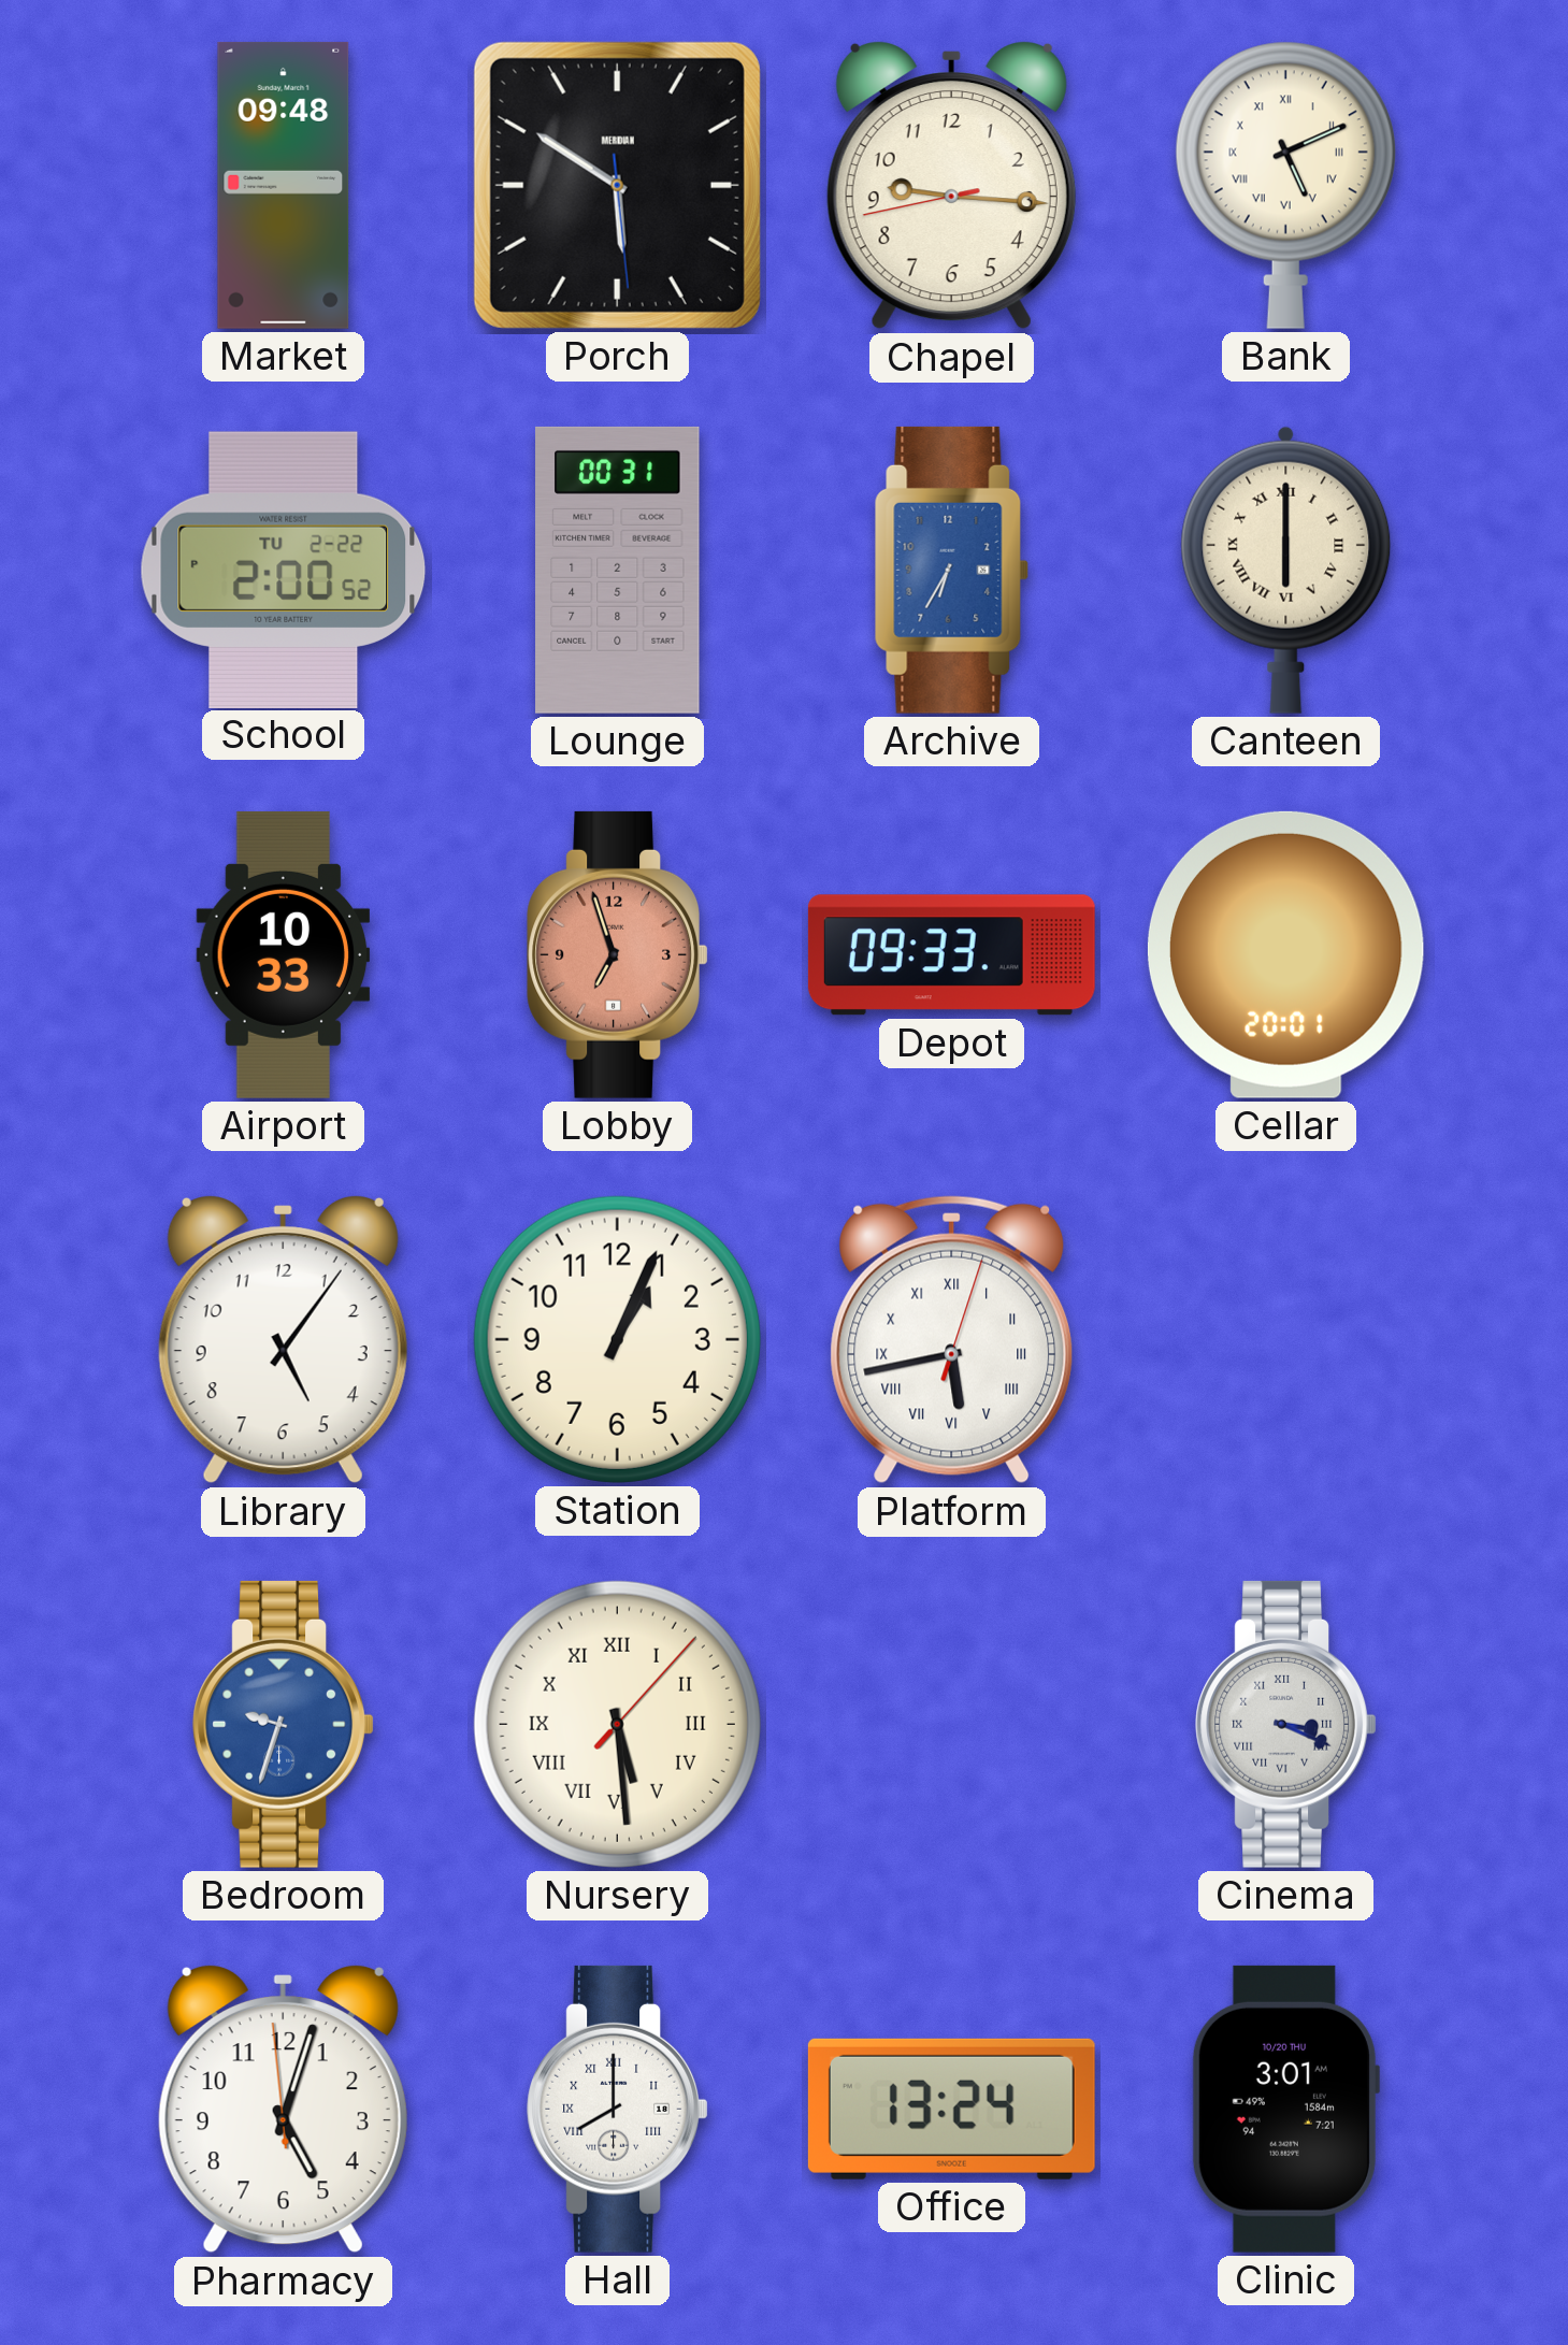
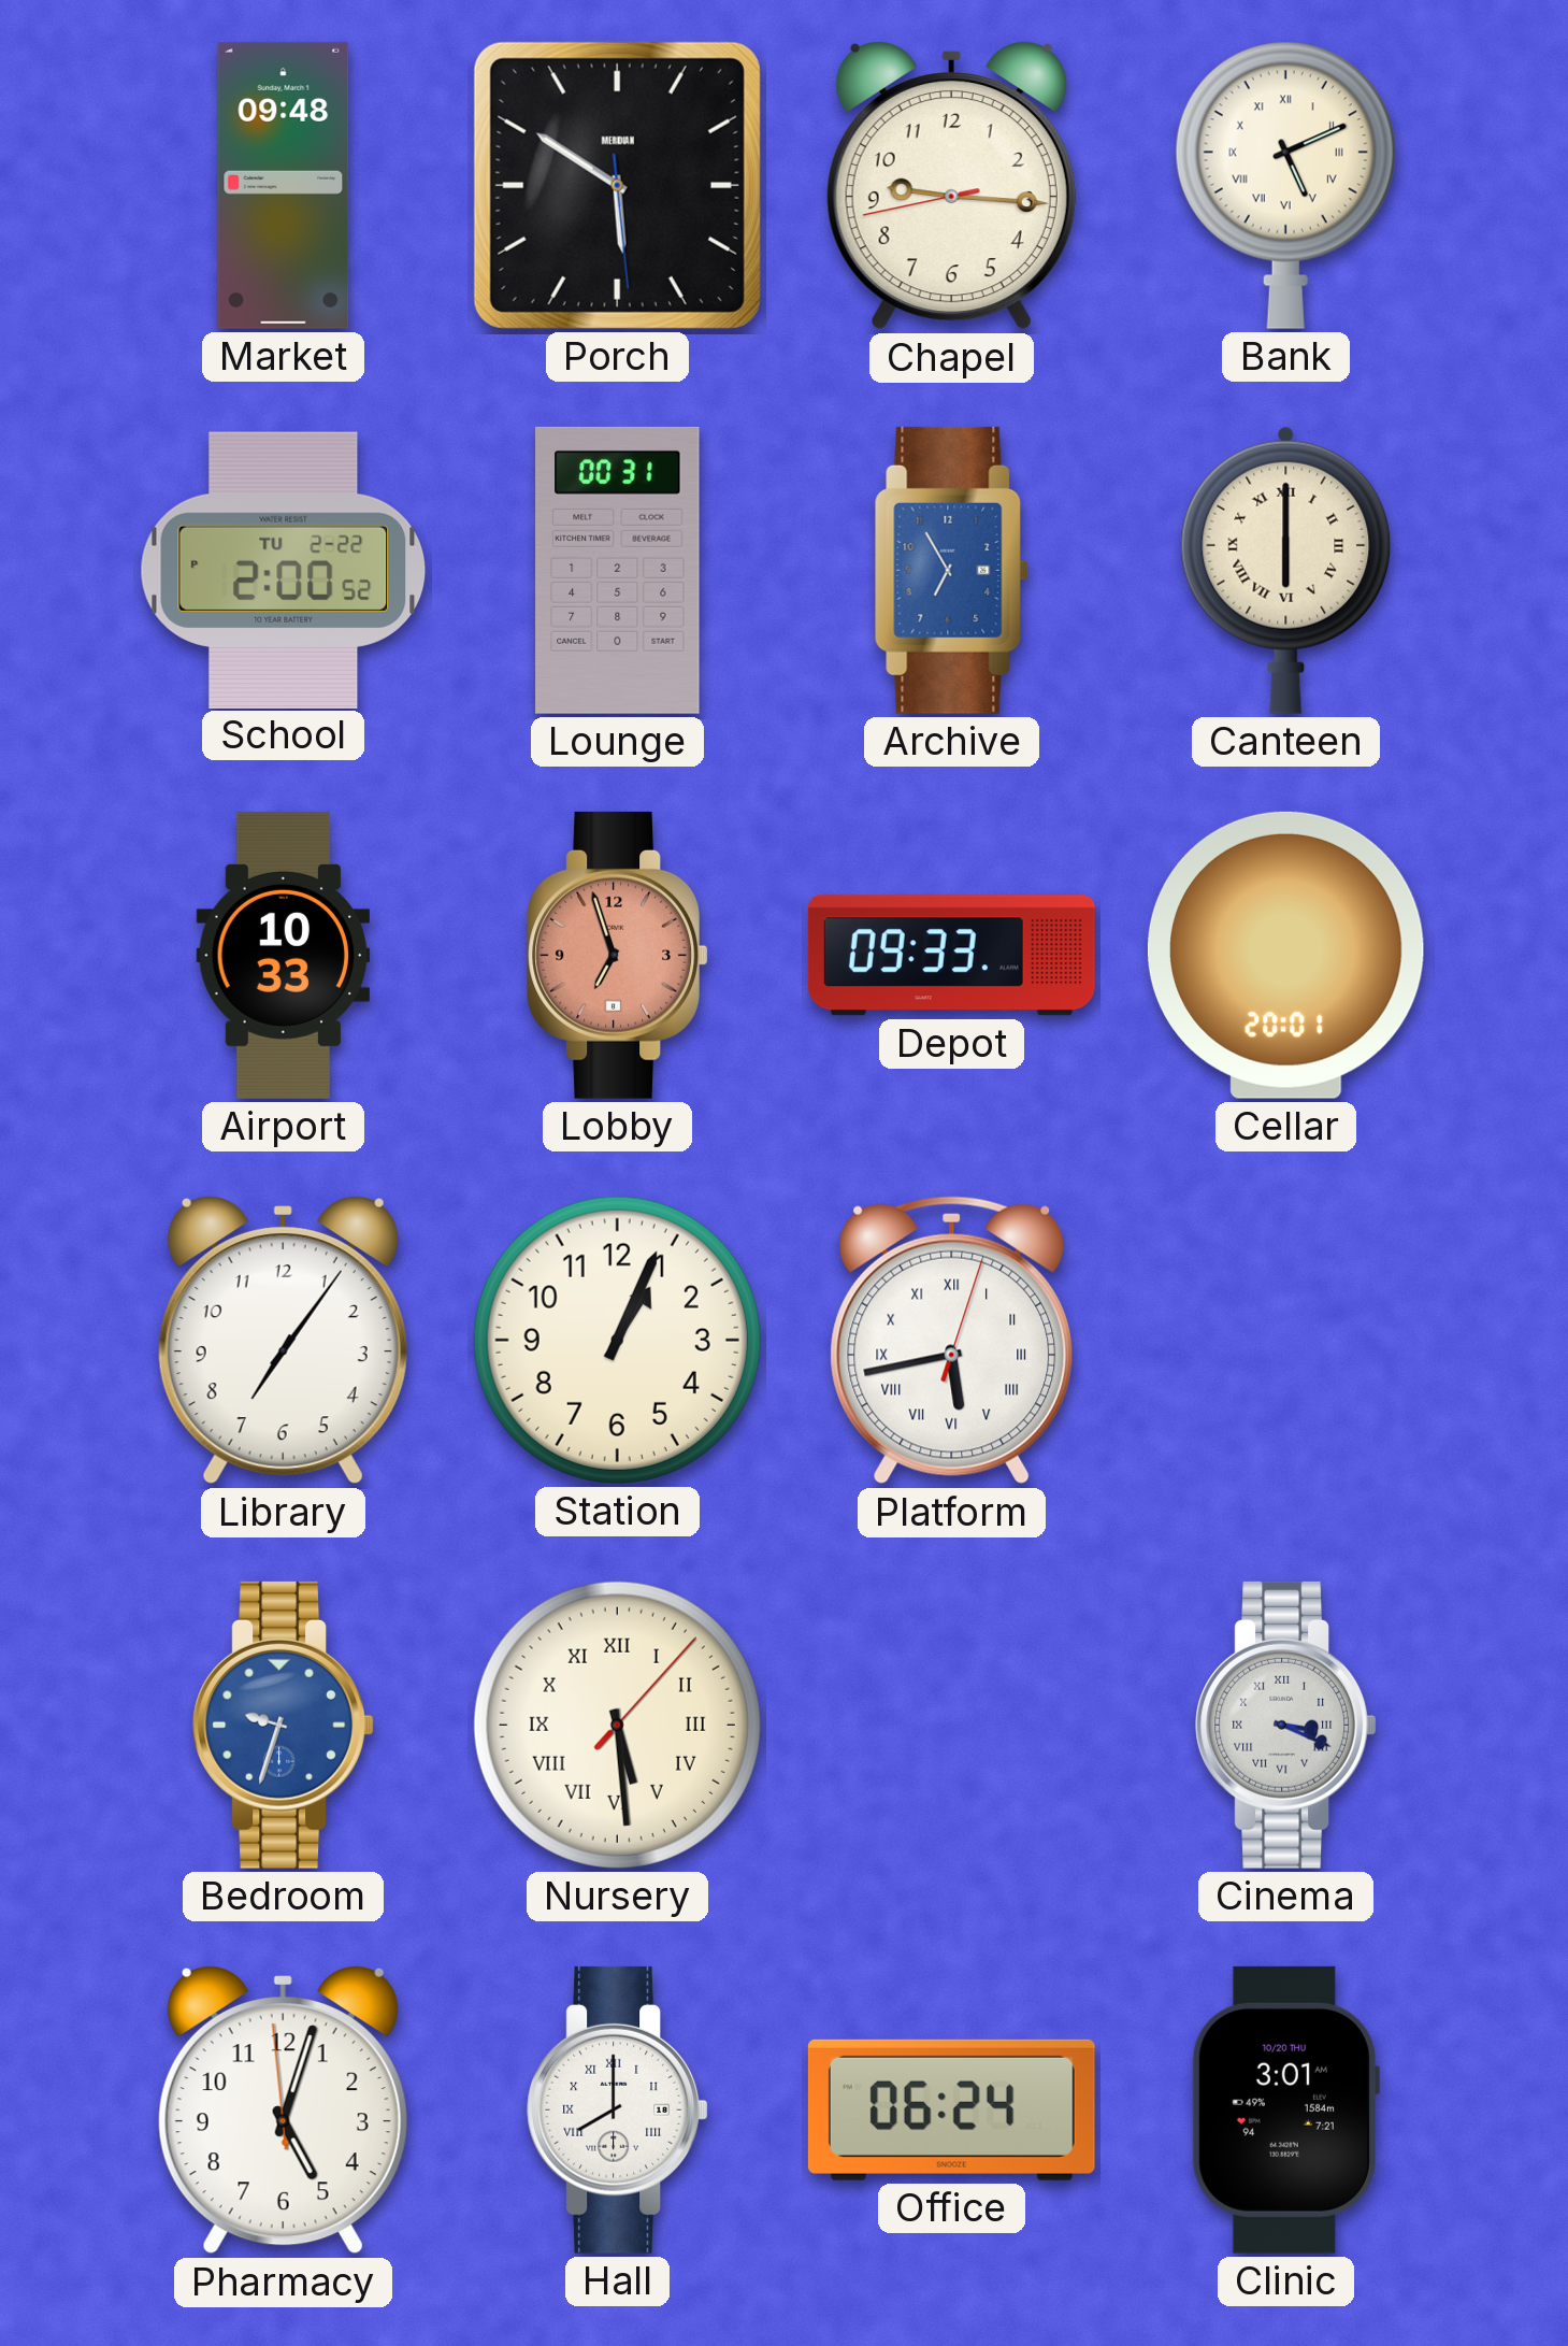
Archive: 6:35 -> 6:55 (952, 570)
Library: 5:06 -> 7:06 (283, 1340)
Office: 13:24 -> 06:24 (951, 2109)
